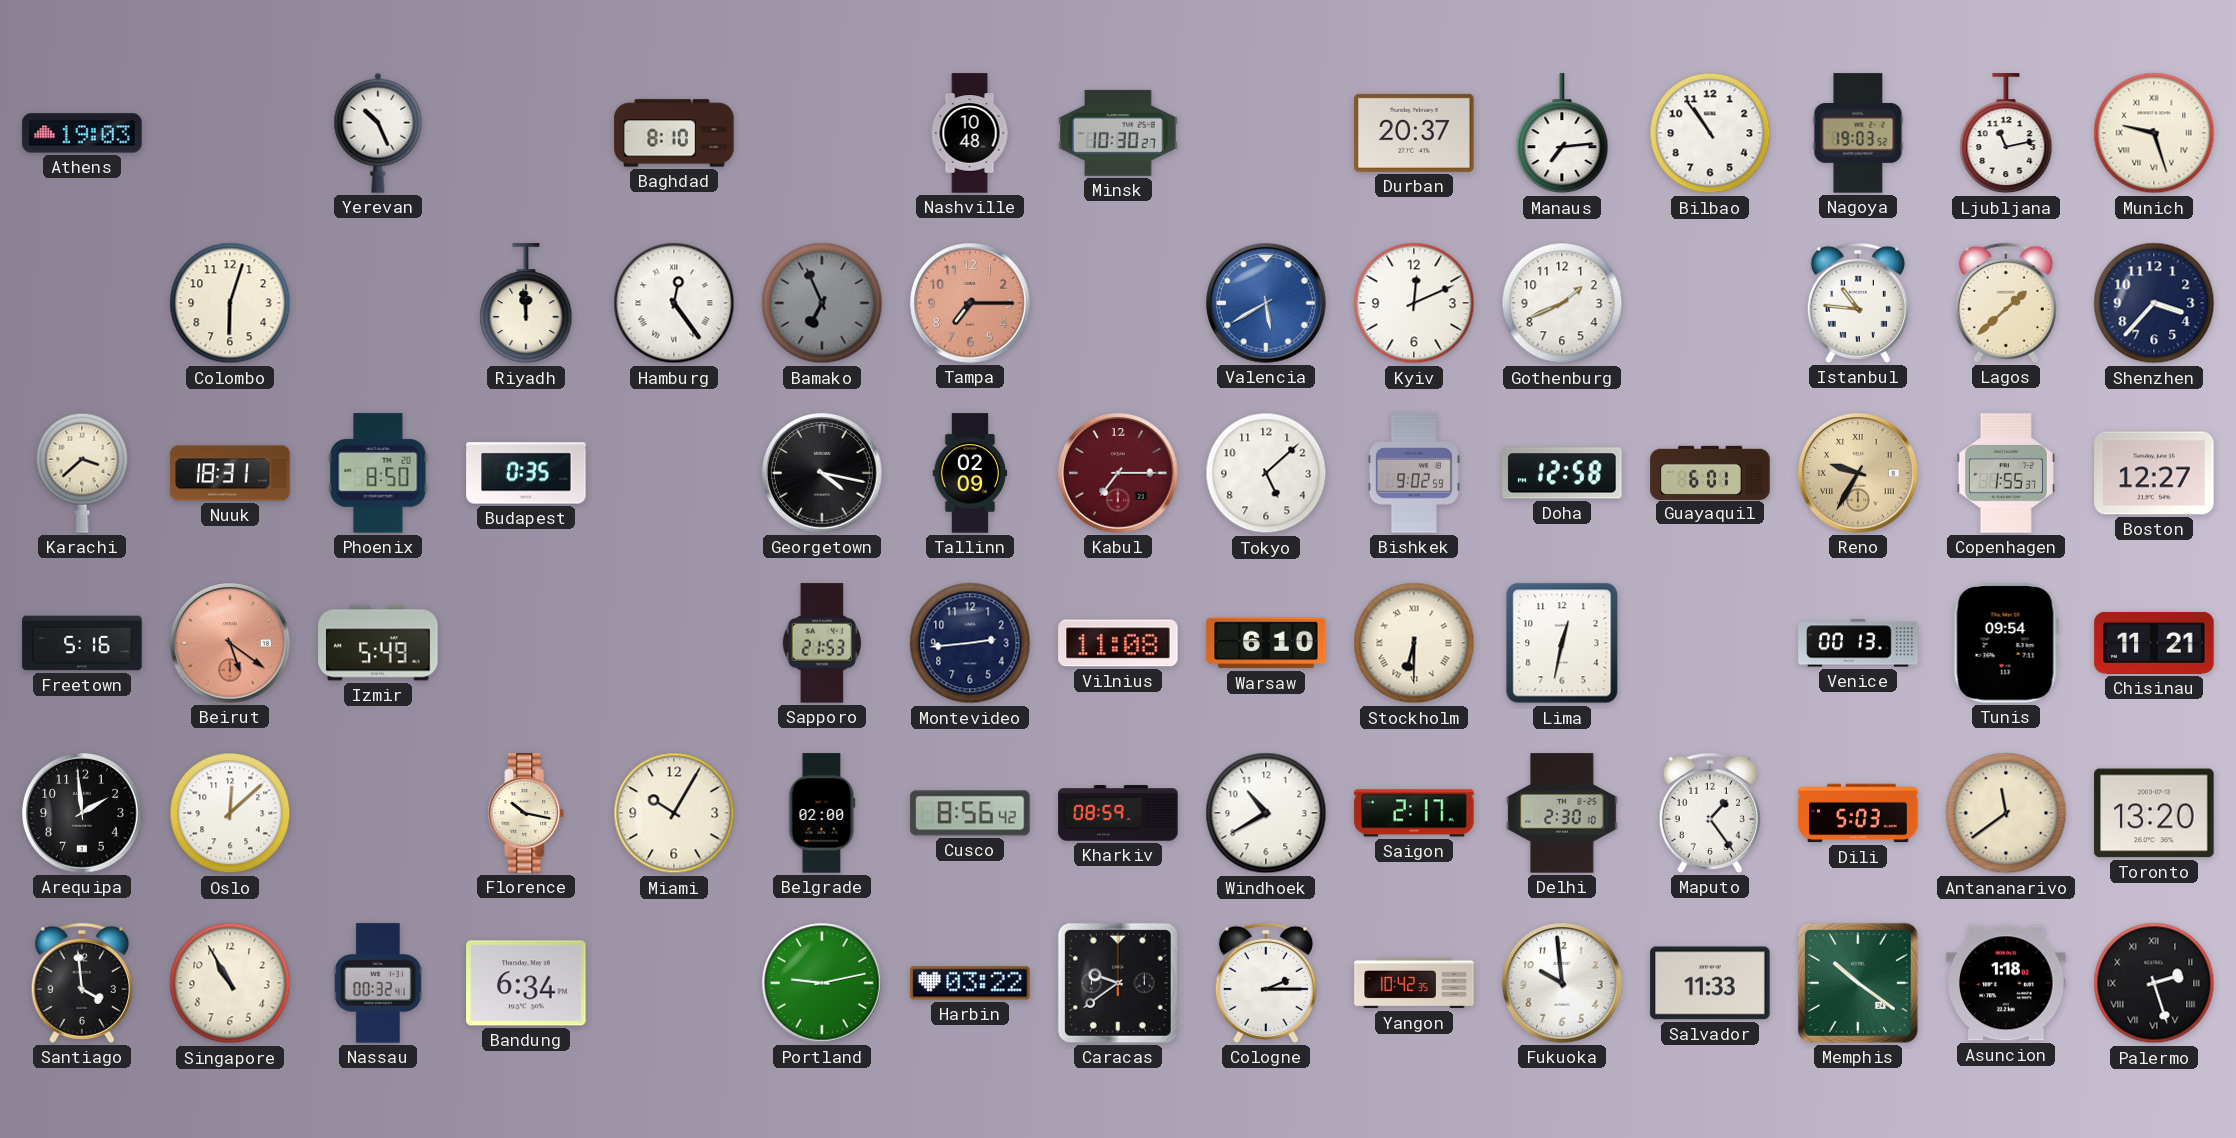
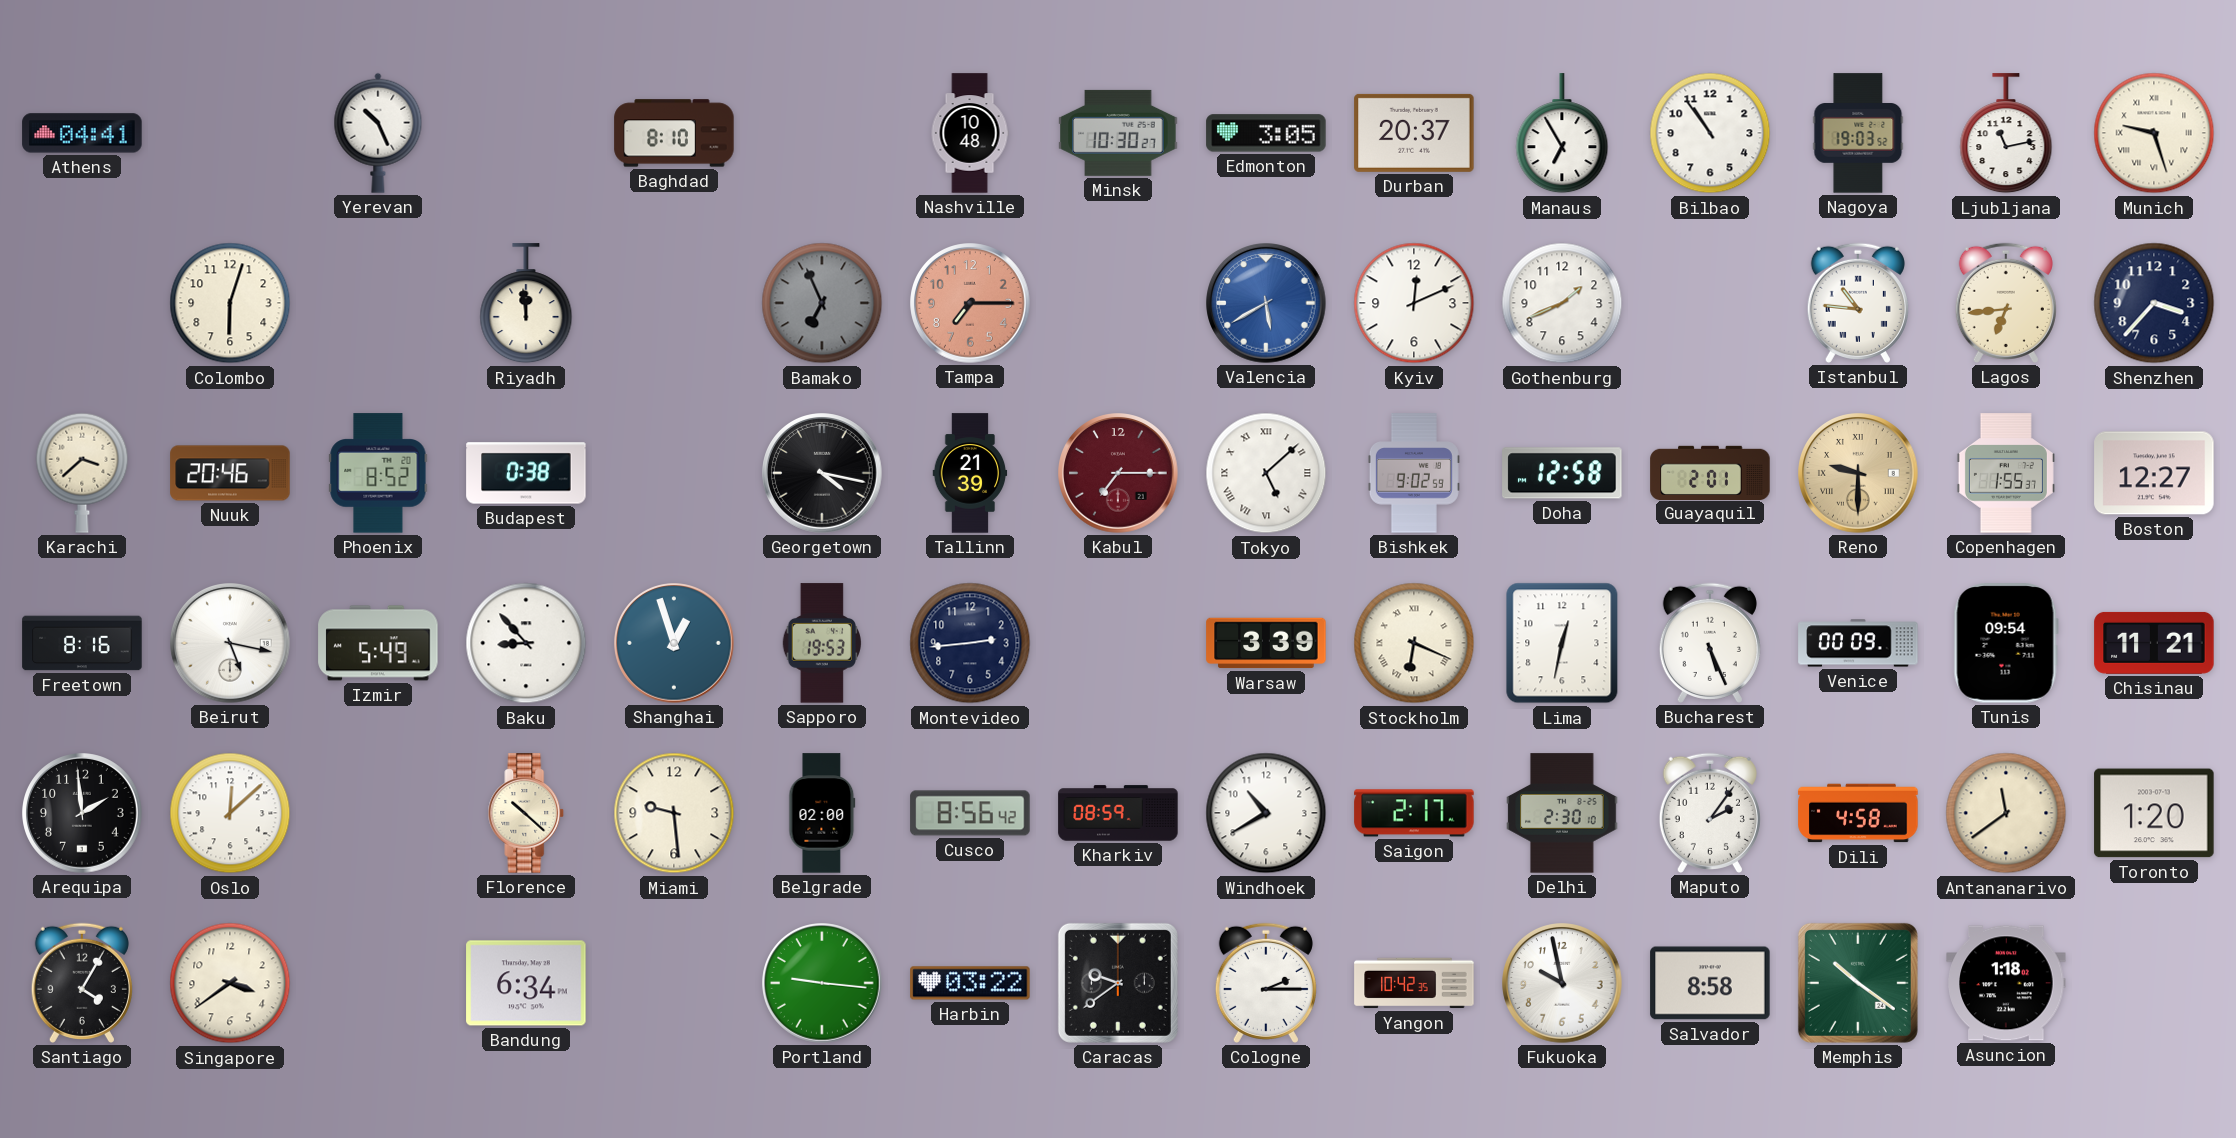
Athens: 19:03 -> 04:41 (82, 133)
Edmonton: none -> 3:05 (1266, 133)
Manaus: 7:14 -> 6:55 (1562, 134)
Hamburg: 12:24 -> none (674, 303)
Lagos: 1:38 -> 6:44 (2006, 303)
Nuuk: 18:31 -> 20:46 (230, 473)
Phoenix: 8:50 -> 8:52 (378, 473)
Budapest: 0:35 -> 0:38 (526, 473)
Tallinn: 02:09 -> 21:39 (970, 473)
Tokyo numerals: Arabic -> Roman (1266, 473)
Guayaquil: 6:01 -> 2:01 (1710, 472)
Reno: 9:35 -> 9:30 (1858, 473)
Freetown: 5:16 -> 8:16 (82, 643)
Beirut: 5:21 -> 5:17 (230, 643)
Beirut dial: salmon -> white (230, 643)
Baku: none -> 8:53 (526, 643)
Shanghai: none -> 12:57 (674, 643)
Sapporo: 21:53 -> 19:53 (821, 643)
Vilnius: 11:08 -> none (1118, 643)
Warsaw: 6:10 -> 3:39 (1266, 643)
Stockholm: 6:30 -> 6:19 (1414, 643)
Bucharest: none -> 5:26 (1710, 643)
Venice: 00:13 -> 00:09 (1858, 643)
Florence: 10:17 -> 10:22 (526, 813)
Miami: 10:05 -> 9:29 (674, 813)
Maputo: 1:24 -> 2:06 (1710, 813)
Dili: 5:03 -> 4:58 (1858, 813)
Toronto: 13:20 -> 1:20 (2154, 813)
Santiago: 3:59 -> 4:05 (82, 983)
Singapore: 10:55 -> 3:39 (230, 983)
Nassau: 00:32 -> none (378, 983)
Portland: 9:13 -> 9:16 (822, 983)
Fukuoka: 9:59 -> 9:58 (1562, 983)
Salvador: 11:33 -> 8:58 (1710, 983)
Palermo: 2:27 -> none (2154, 983)
